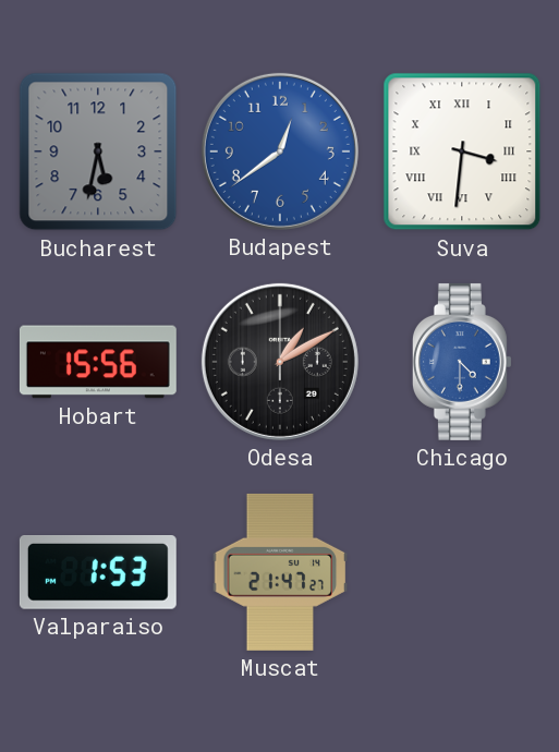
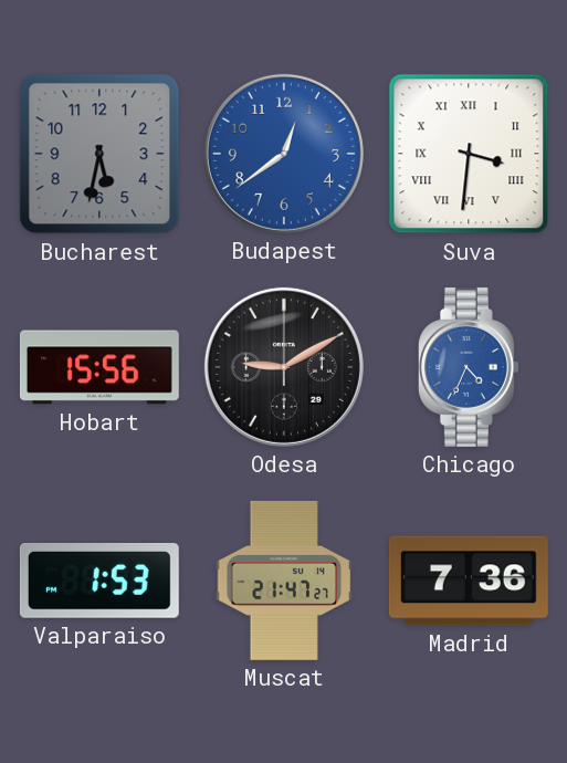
Odesa: 1:10 -> 9:10 (284, 367)
Chicago: 4:30 -> 4:34 (469, 367)
Madrid: none -> 7:36 (469, 581)
